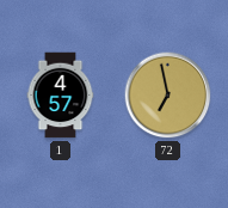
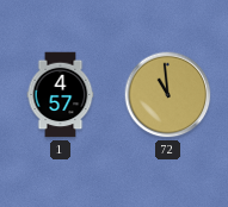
72: 6:58 -> 10:59 (168, 95)
